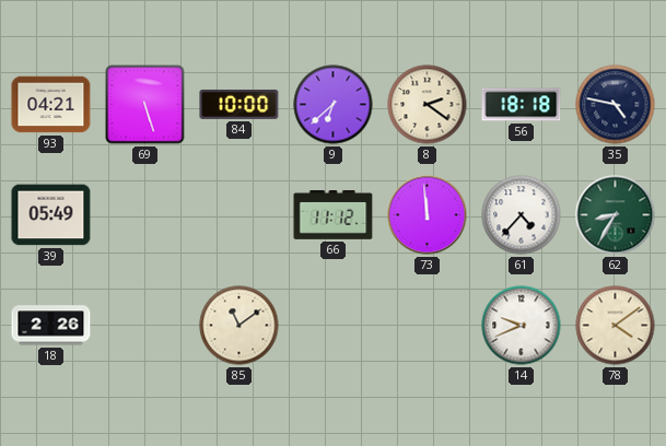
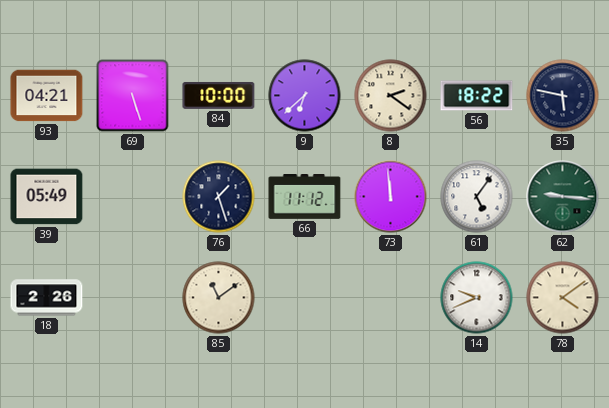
56: 18:18 -> 18:22 (477, 96)
35: 4:47 -> 5:47 (563, 96)
76: none -> 1:27 (219, 197)
61: 4:37 -> 5:06 (477, 197)
62: 8:35 -> 9:16 (563, 197)
